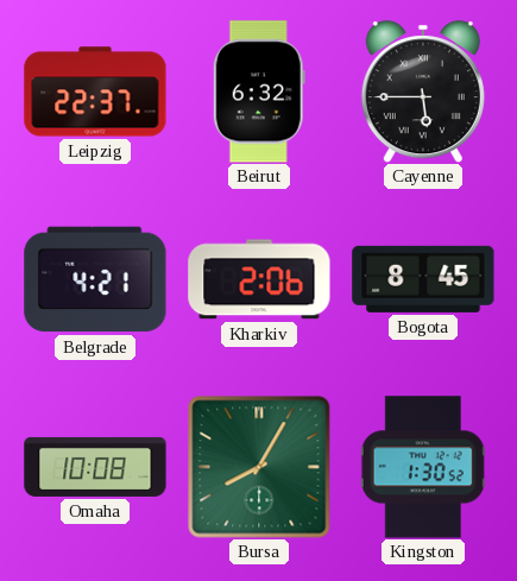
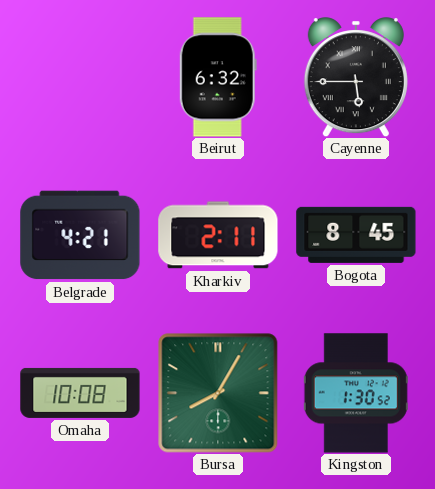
Leipzig: 22:37 -> none (95, 91)
Kharkiv: 2:06 -> 2:11 (218, 235)
